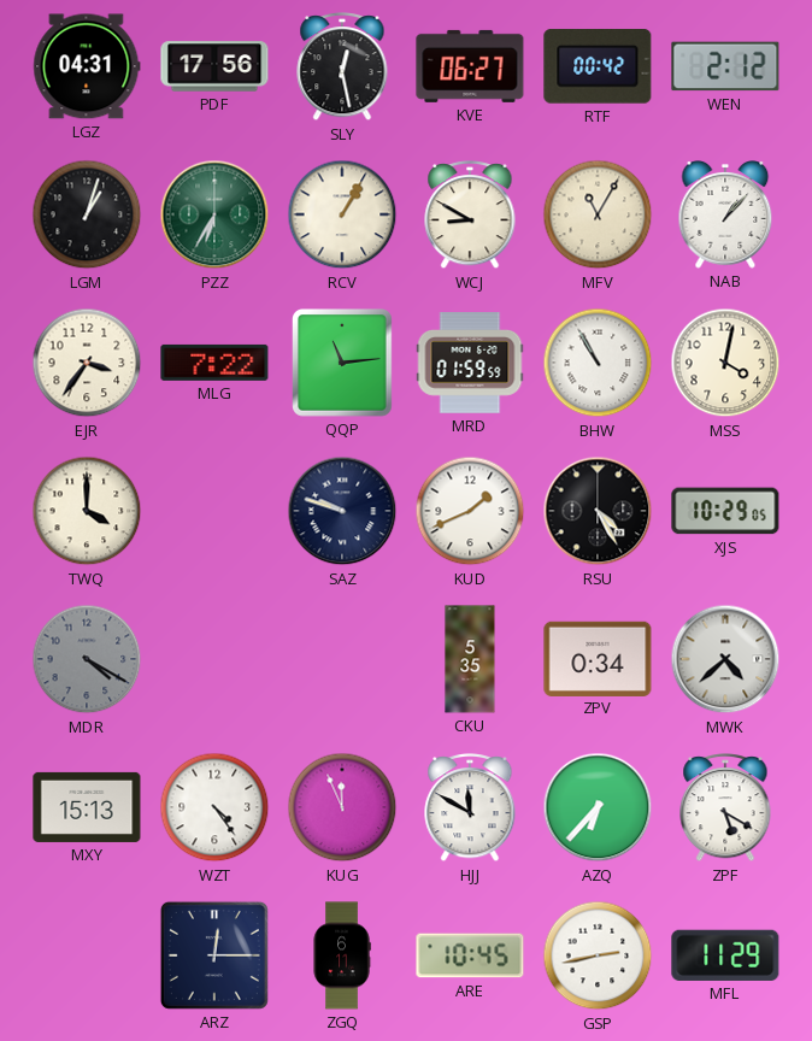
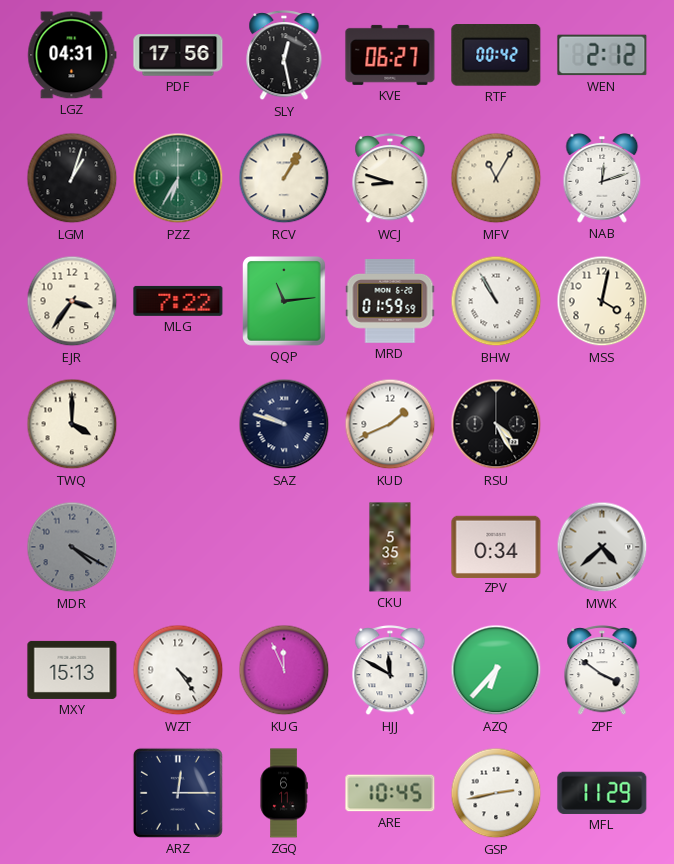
WCJ: 8:50 -> 8:48 (390, 179)
NAB: 1:07 -> 12:12 (602, 179)
XJS: 10:29 -> none (725, 511)
ZPF: 5:20 -> 3:51 (602, 671)
